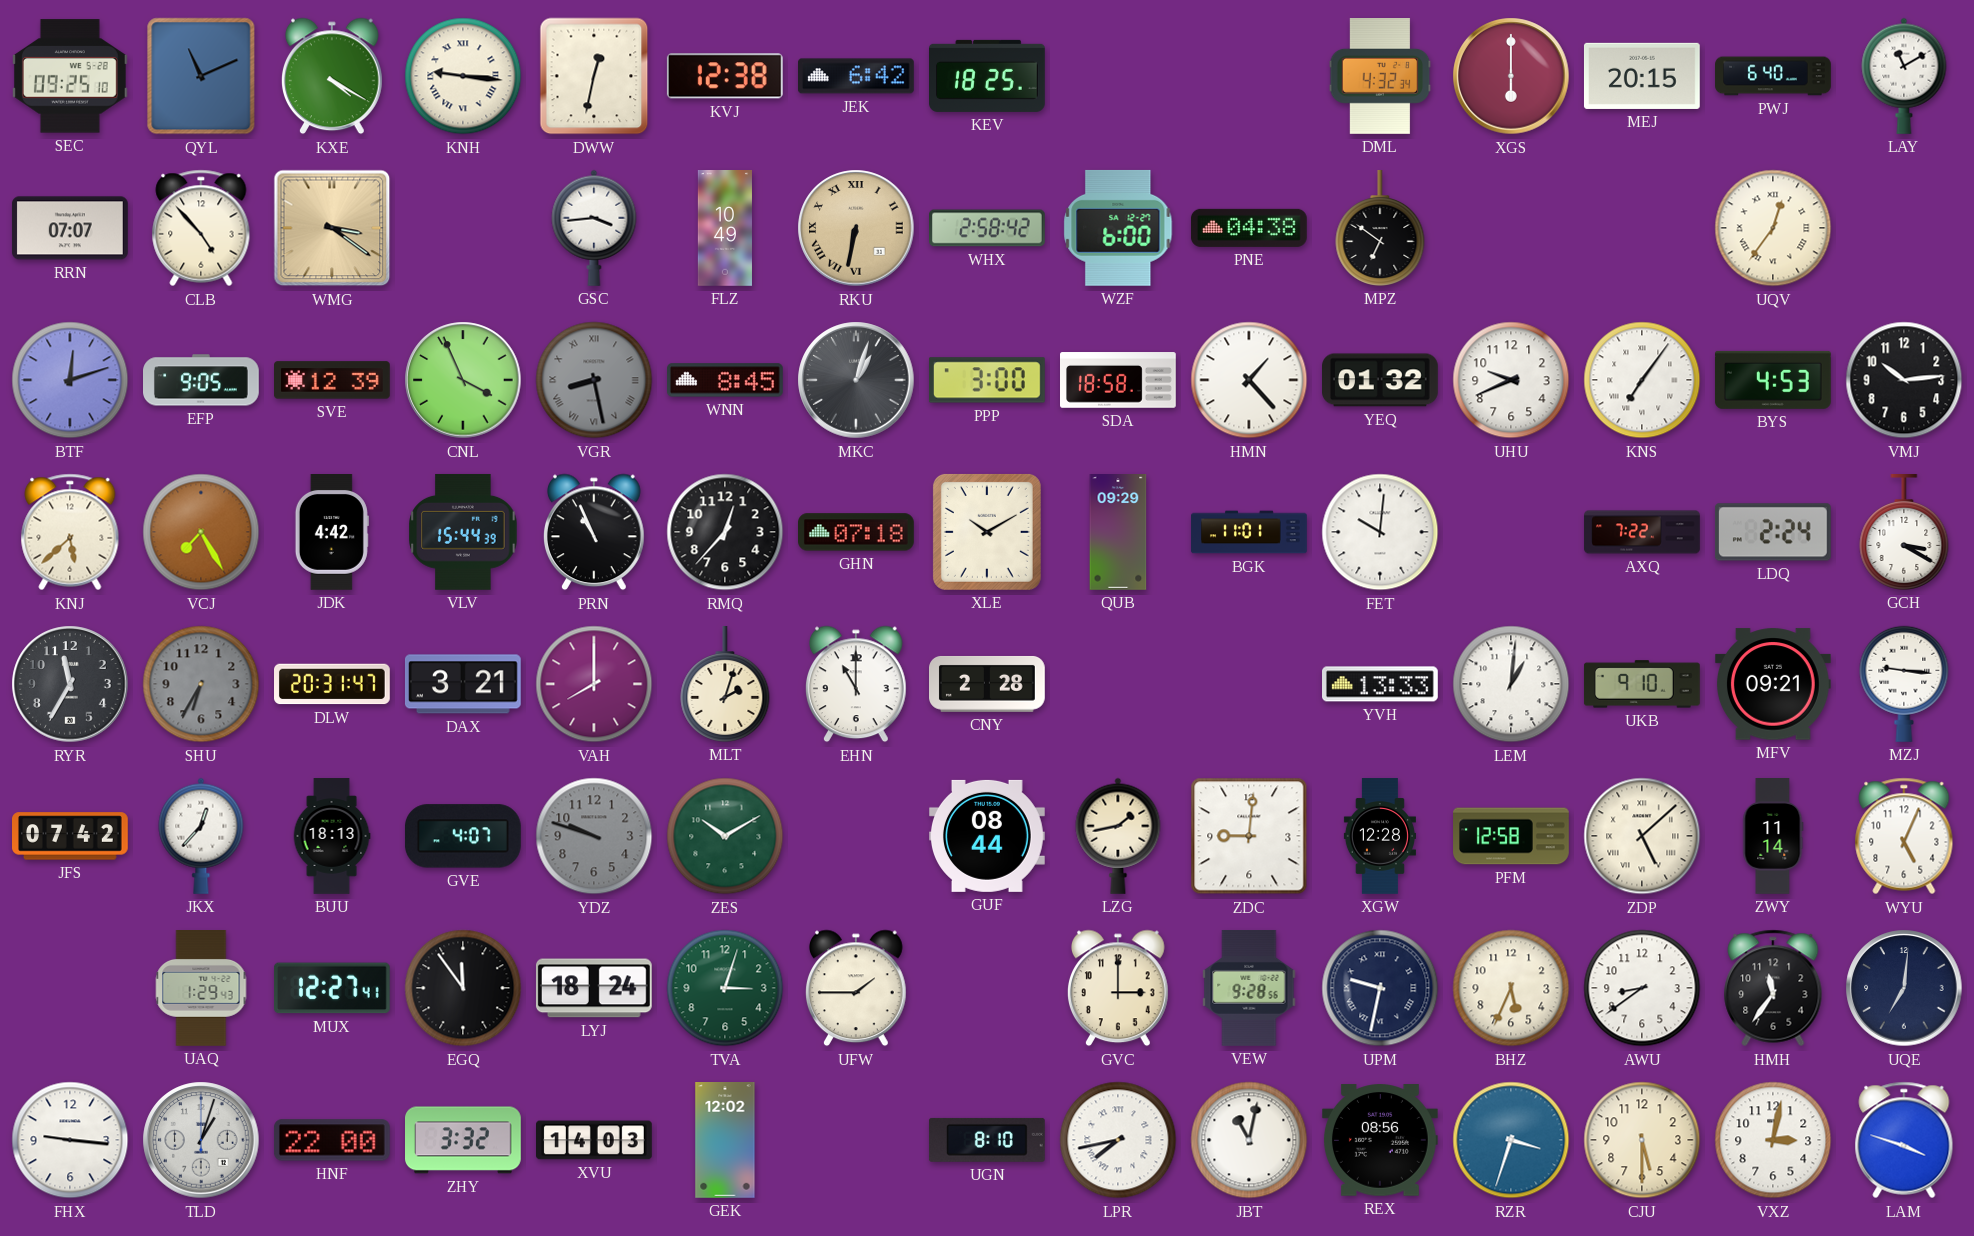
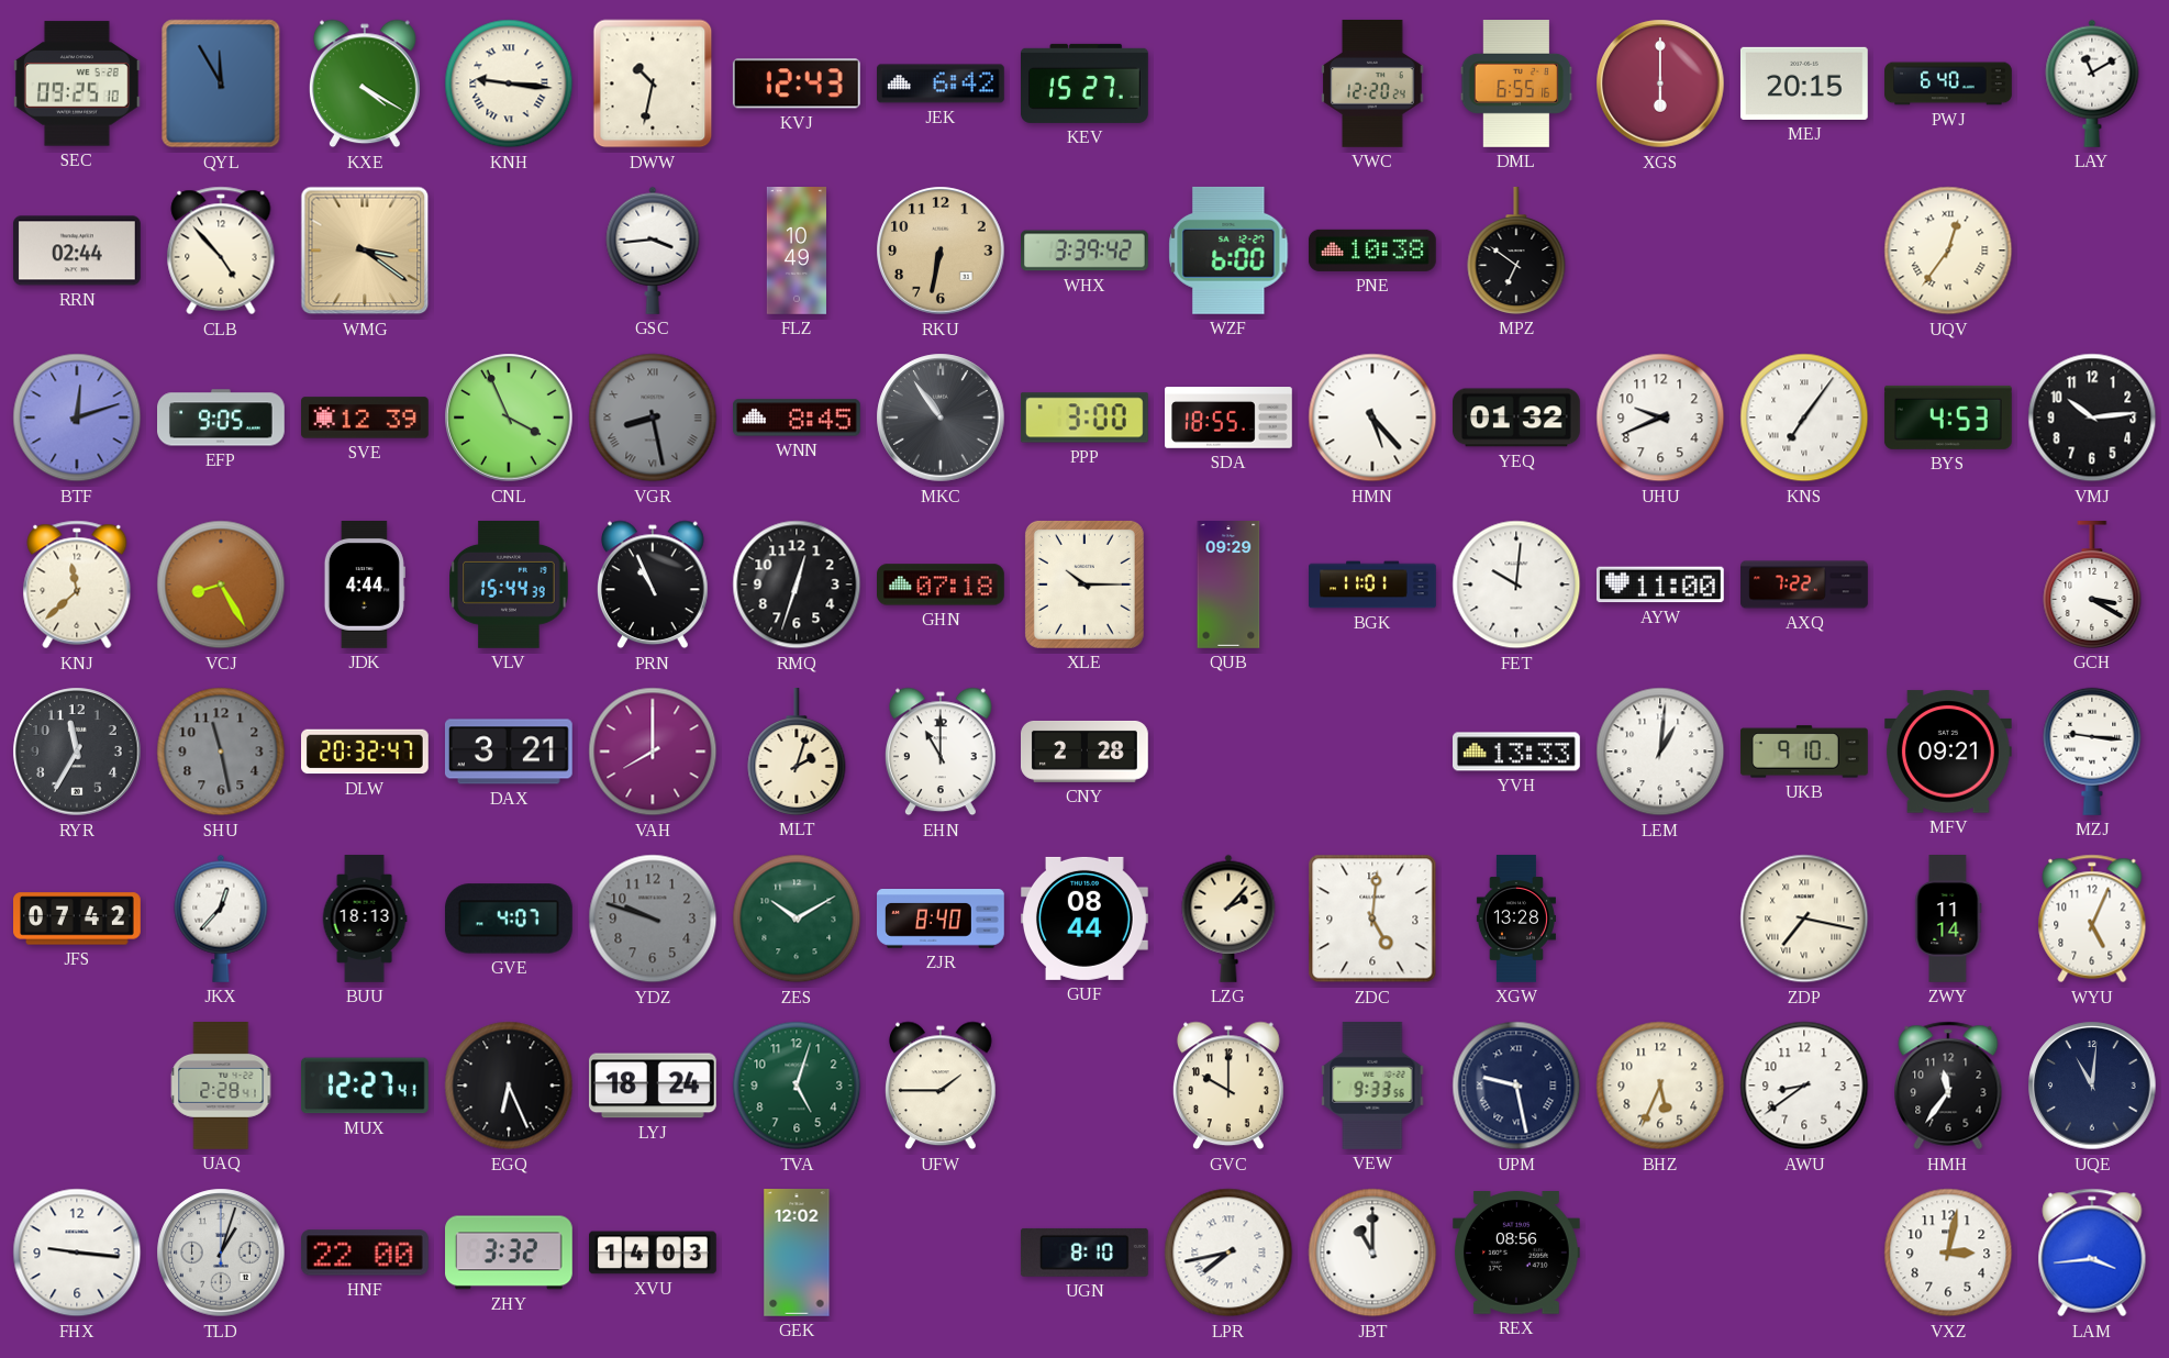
QYL: 11:11 -> 11:55 (221, 84)
DWW: 12:32 -> 10:32 (653, 84)
KVJ: 12:38 -> 12:43 (797, 84)
KEV: 18:25 -> 15:27 (1086, 84)
VWC: none -> 12:20 (1372, 84)
DML: 4:32 -> 6:55 (1516, 85)
RRN: 07:07 -> 02:44 (77, 251)
RKU numerals: Roman -> Arabic (941, 251)
WHX: 2:58 -> 3:39 (1086, 251)
PNE: 04:38 -> 10:38 (1372, 251)
MKC: 1:03 -> 10:54 (941, 418)
SDA: 18:58 -> 18:55 (1230, 418)
HMN: 1:23 -> 5:23 (1372, 418)
KNJ: 5:38 -> 11:38 (77, 585)
VCJ: 7:25 -> 8:25 (221, 585)
JDK: 4:42 -> 4:44 (365, 586)
RMQ: 12:37 -> 12:33 (797, 585)
XLE: 10:10 -> 10:15 (1084, 585)
AYW: none -> 11:00 (1660, 585)
LDQ: 2:24 -> none (1773, 532)
SHU: 6:35 -> 11:28 (221, 752)
DLW: 20:31 -> 20:32 (366, 752)
ZJR: none -> 8:40 (942, 920)
LZG: 1:43 -> 2:07 (1228, 919)
ZDC: 9:01 -> 5:01 (1372, 919)
XGW: 12:28 -> 13:28 (1516, 919)
PFM: 12:58 -> none (1511, 836)
ZDP: 5:08 -> 7:17 (1804, 919)
UAQ: 1:29 -> 2:28 (221, 1087)
EGQ: 11:54 -> 6:26 (509, 1086)
TVA: 3:03 -> 5:03 (797, 1086)
GVC: 3:00 -> 10:00 (1228, 1086)
VEW: 9:28 -> 9:33 (1372, 1087)
UPM: 9:32 -> 9:28 (1516, 1086)
UQE: 7:01 -> 11:01 (2092, 1086)
JBT: 11:02 -> 11:00 (1372, 1253)
RZR: 3:33 -> none (1511, 1140)
CJU: 5:30 -> none (1642, 1140)
LAM: 3:48 -> 3:44 (2092, 1253)
